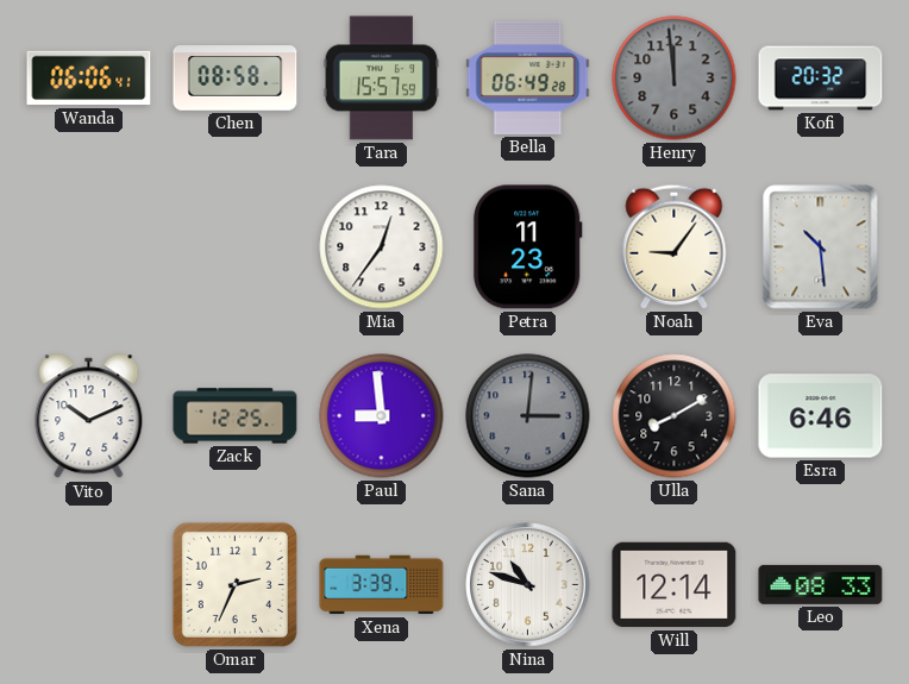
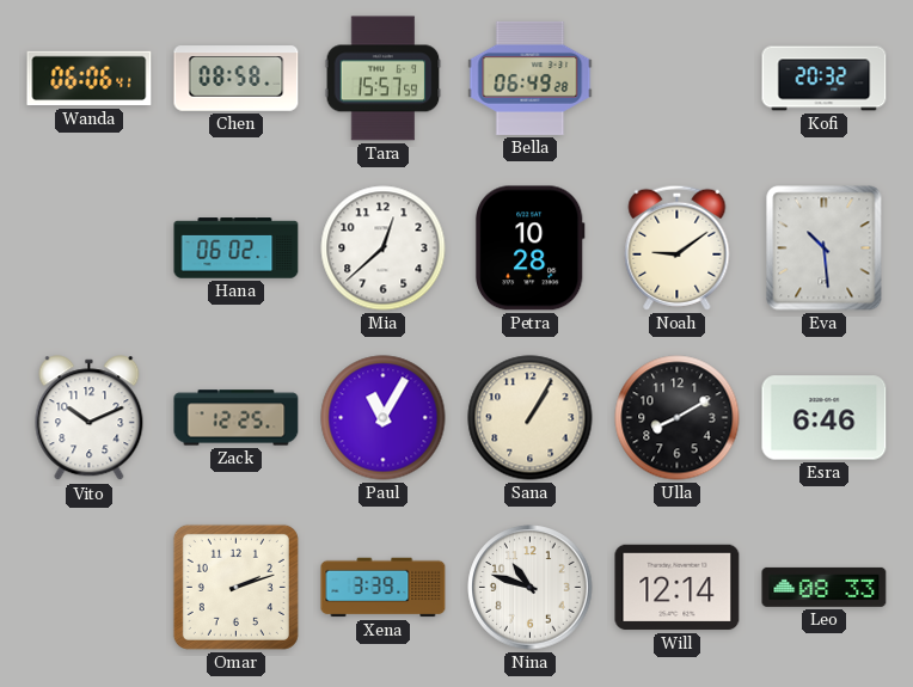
Henry: 11:59 -> none (675, 79)
Hana: none -> 06:02 (237, 249)
Mia: 12:36 -> 12:38 (384, 249)
Petra: 11:23 -> 10:28 (529, 249)
Noah: 9:06 -> 9:09 (678, 247)
Paul: 8:59 -> 11:05 (384, 418)
Sana: 3:01 -> 1:05 (531, 418)
Sana dial: grey -> cream (531, 418)
Omar: 2:34 -> 2:12 (235, 587)
